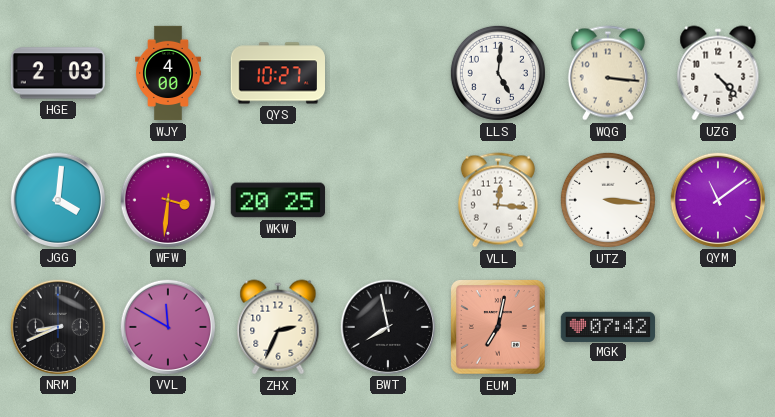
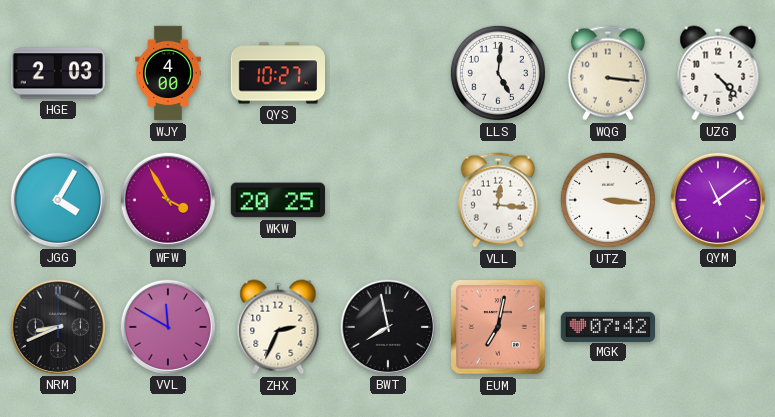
JGG: 4:01 -> 4:05 (57, 199)
WFW: 3:31 -> 3:55 (167, 199)
